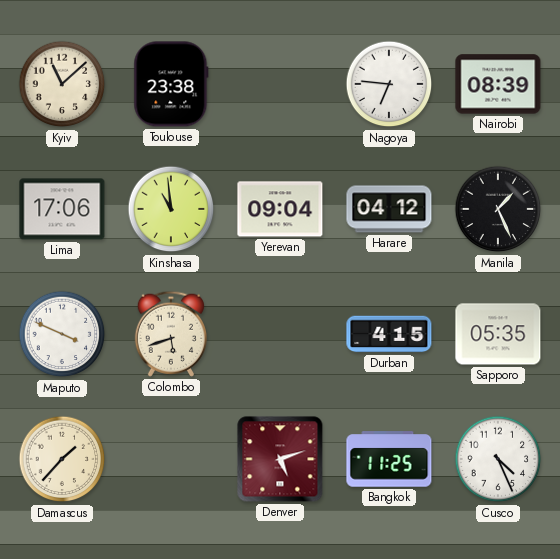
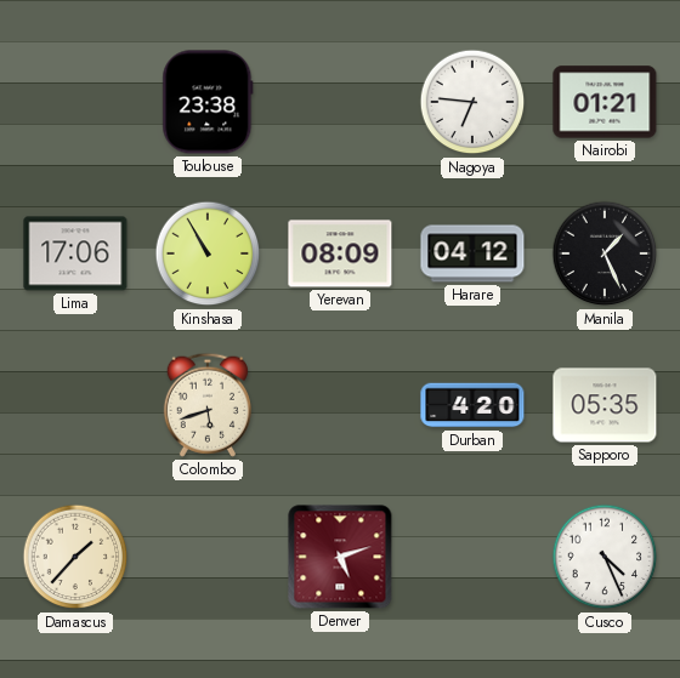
Kyiv: 11:08 -> none (62, 84)
Nairobi: 08:39 -> 01:21 (605, 102)
Kinshasa: 10:59 -> 10:55 (208, 253)
Yerevan: 09:04 -> 08:09 (340, 253)
Maputo: 3:49 -> none (62, 334)
Durban: 4:15 -> 4:20 (472, 405)
Bangkok: 11:25 -> none (389, 459)
